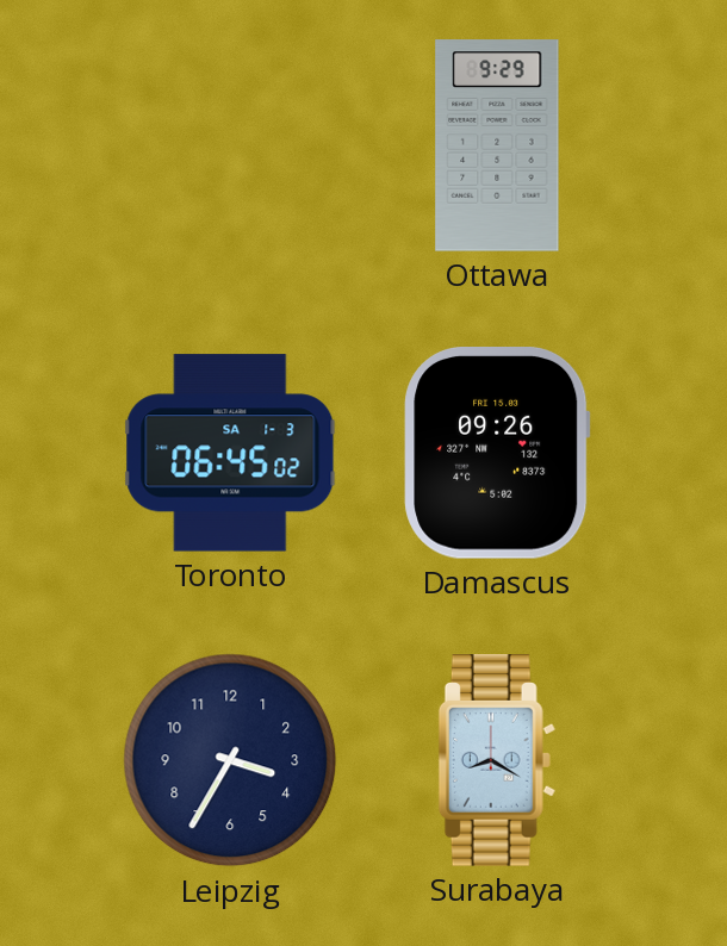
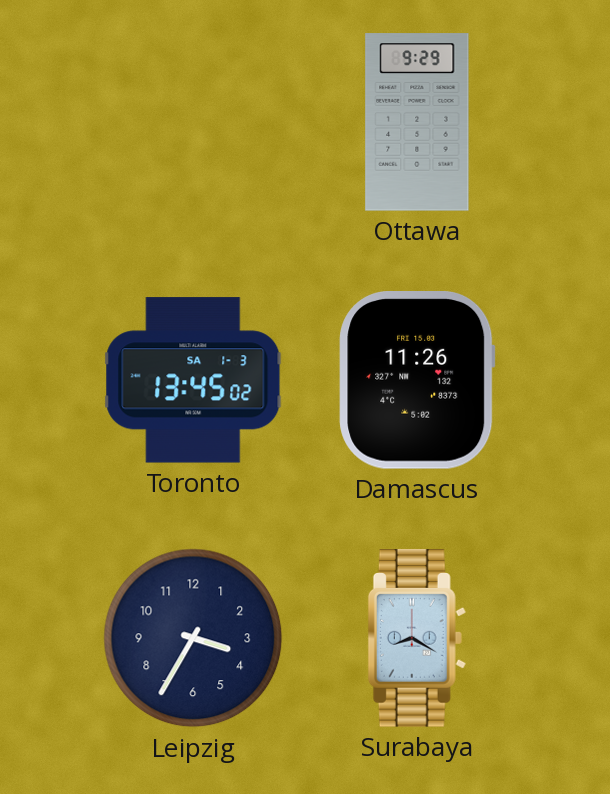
Toronto: 06:45 -> 13:45 (193, 380)
Damascus: 09:26 -> 11:26 (417, 381)
